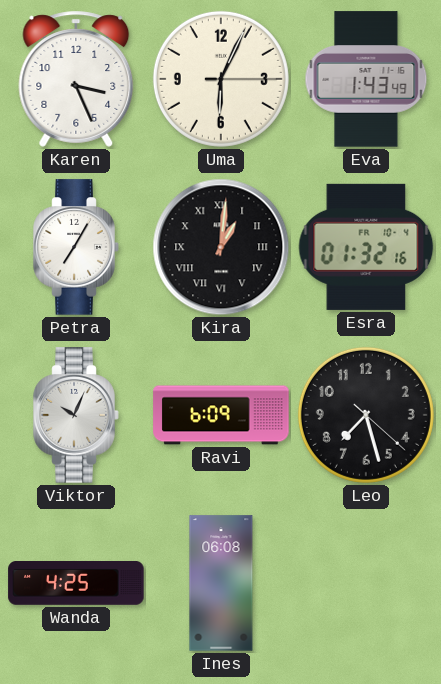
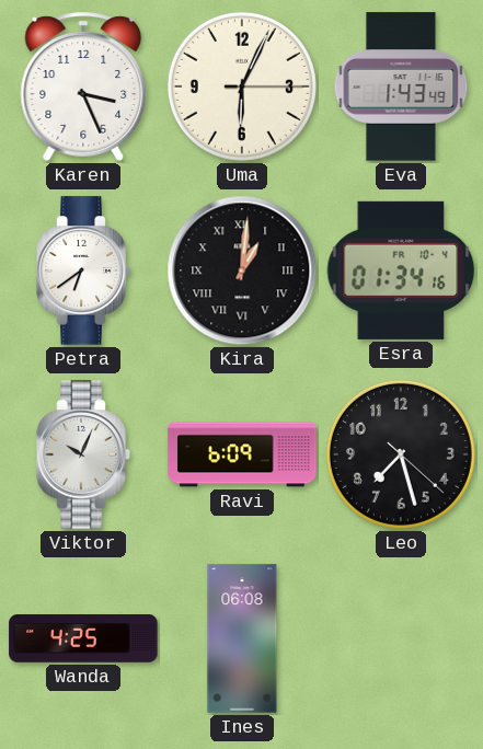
Petra: 7:05 -> 6:39 (83, 270)
Esra: 01:32 -> 01:34 (401, 270)
